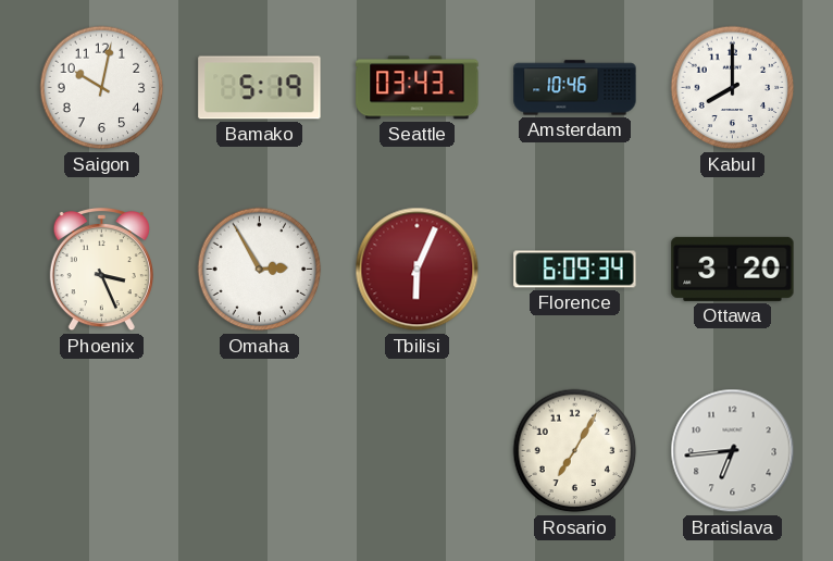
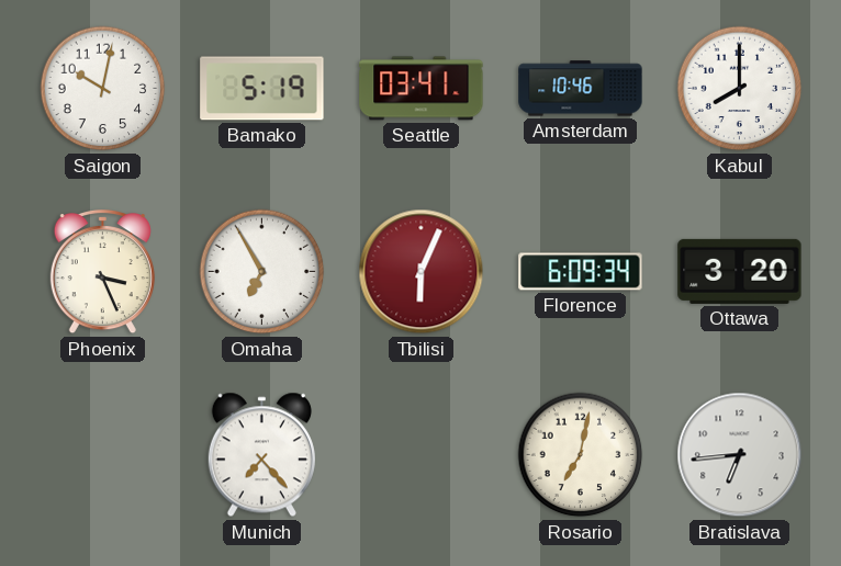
Seattle: 03:43 -> 03:41 (422, 89)
Omaha: 2:55 -> 6:55 (262, 272)
Munich: none -> 7:23 (261, 455)
Rosario: 7:05 -> 7:02 (581, 455)
